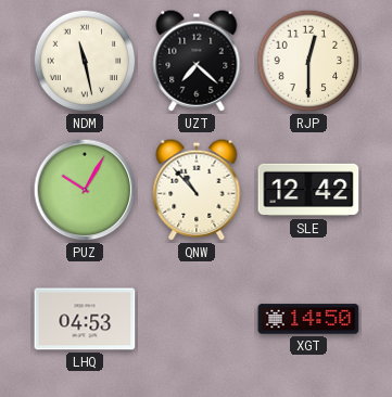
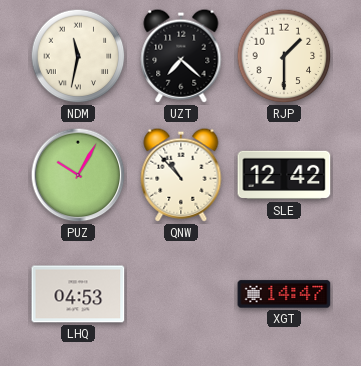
NDM: 11:28 -> 11:32 (78, 56)
RJP: 12:30 -> 1:30 (284, 56)
XGT: 14:50 -> 14:47 (284, 294)
